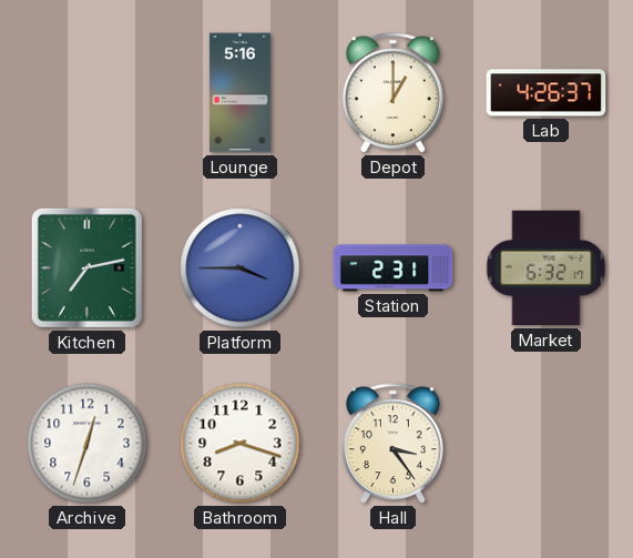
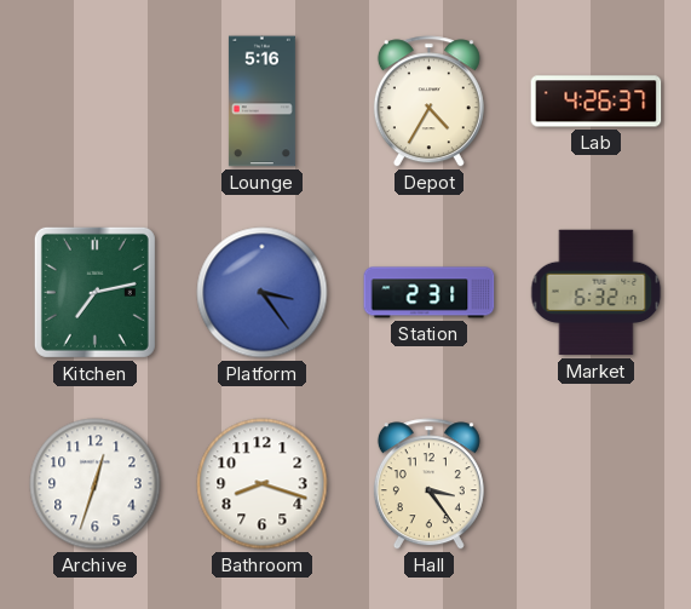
Depot: 1:00 -> 4:35 (428, 102)
Platform: 3:45 -> 3:24 (263, 293)
